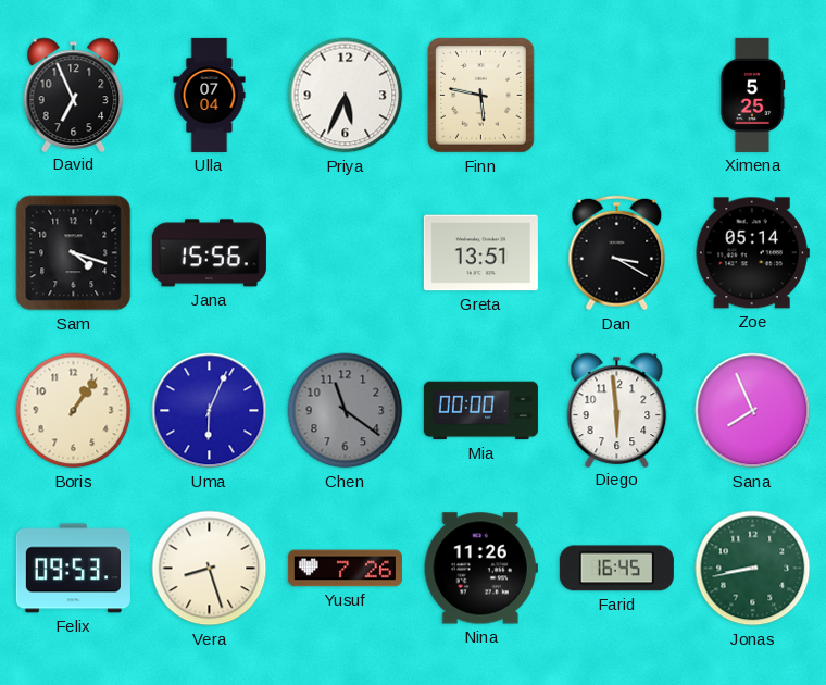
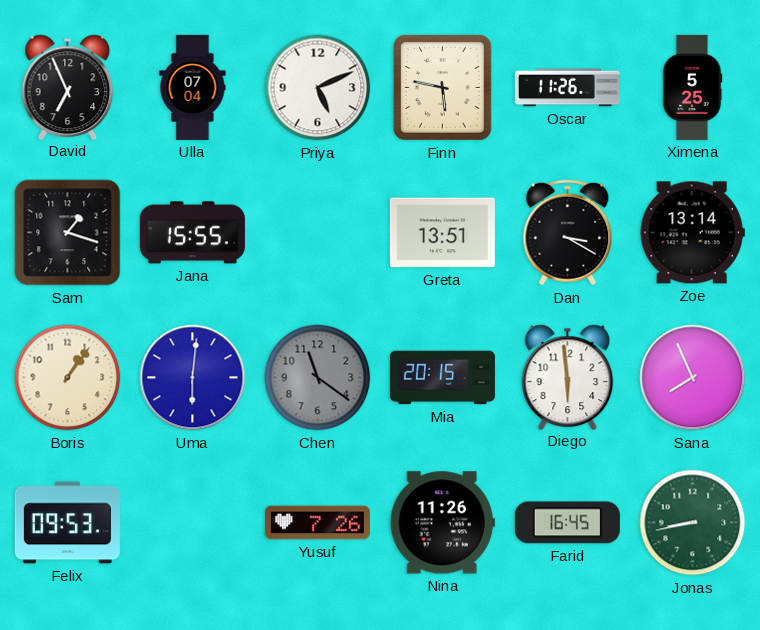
Priya: 5:34 -> 5:11 (318, 88)
Oscar: none -> 11:26 (567, 88)
Sam: 4:18 -> 1:18 (68, 233)
Jana: 15:56 -> 15:55 (192, 233)
Zoe: 05:14 -> 13:14 (692, 233)
Uma: 6:04 -> 6:01 (193, 378)
Mia: 00:00 -> 20:15 (442, 378)
Vera: 8:27 -> none (210, 569)
